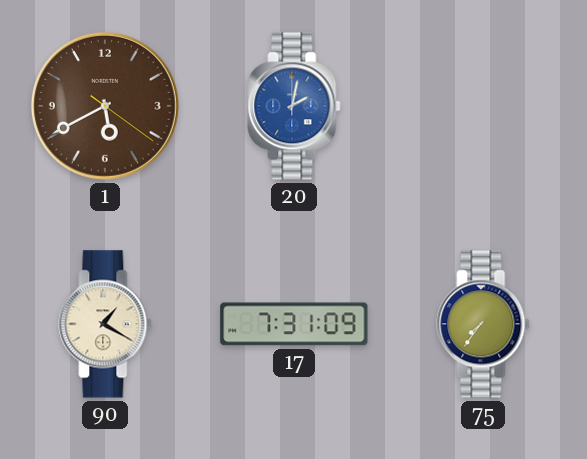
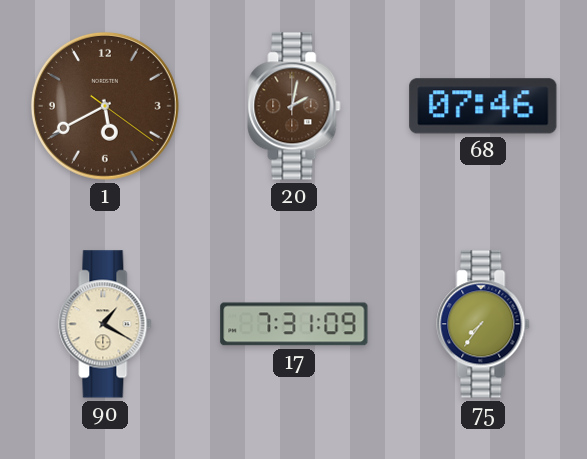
20 dial: blue -> brown (294, 106)
68: none -> 07:46 (483, 106)
